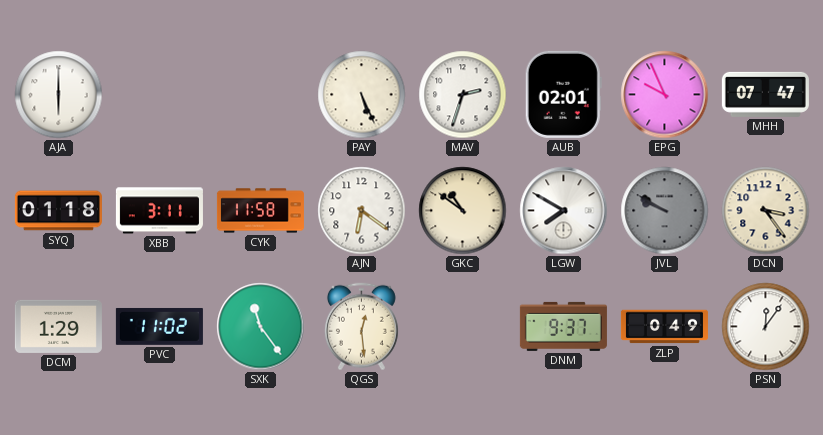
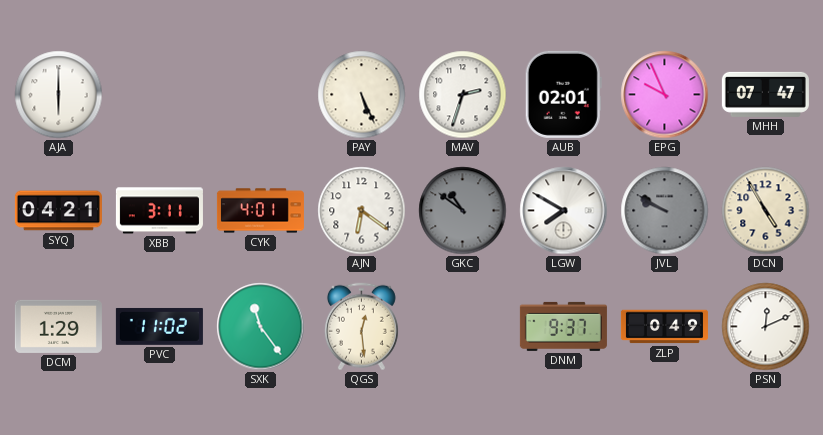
SYQ: 01:18 -> 04:21 (58, 211)
CYK: 11:58 -> 4:01 (260, 211)
GKC dial: cream -> grey (463, 211)
DCN: 3:24 -> 4:55 (766, 211)
PSN: 12:06 -> 12:11 (766, 327)
